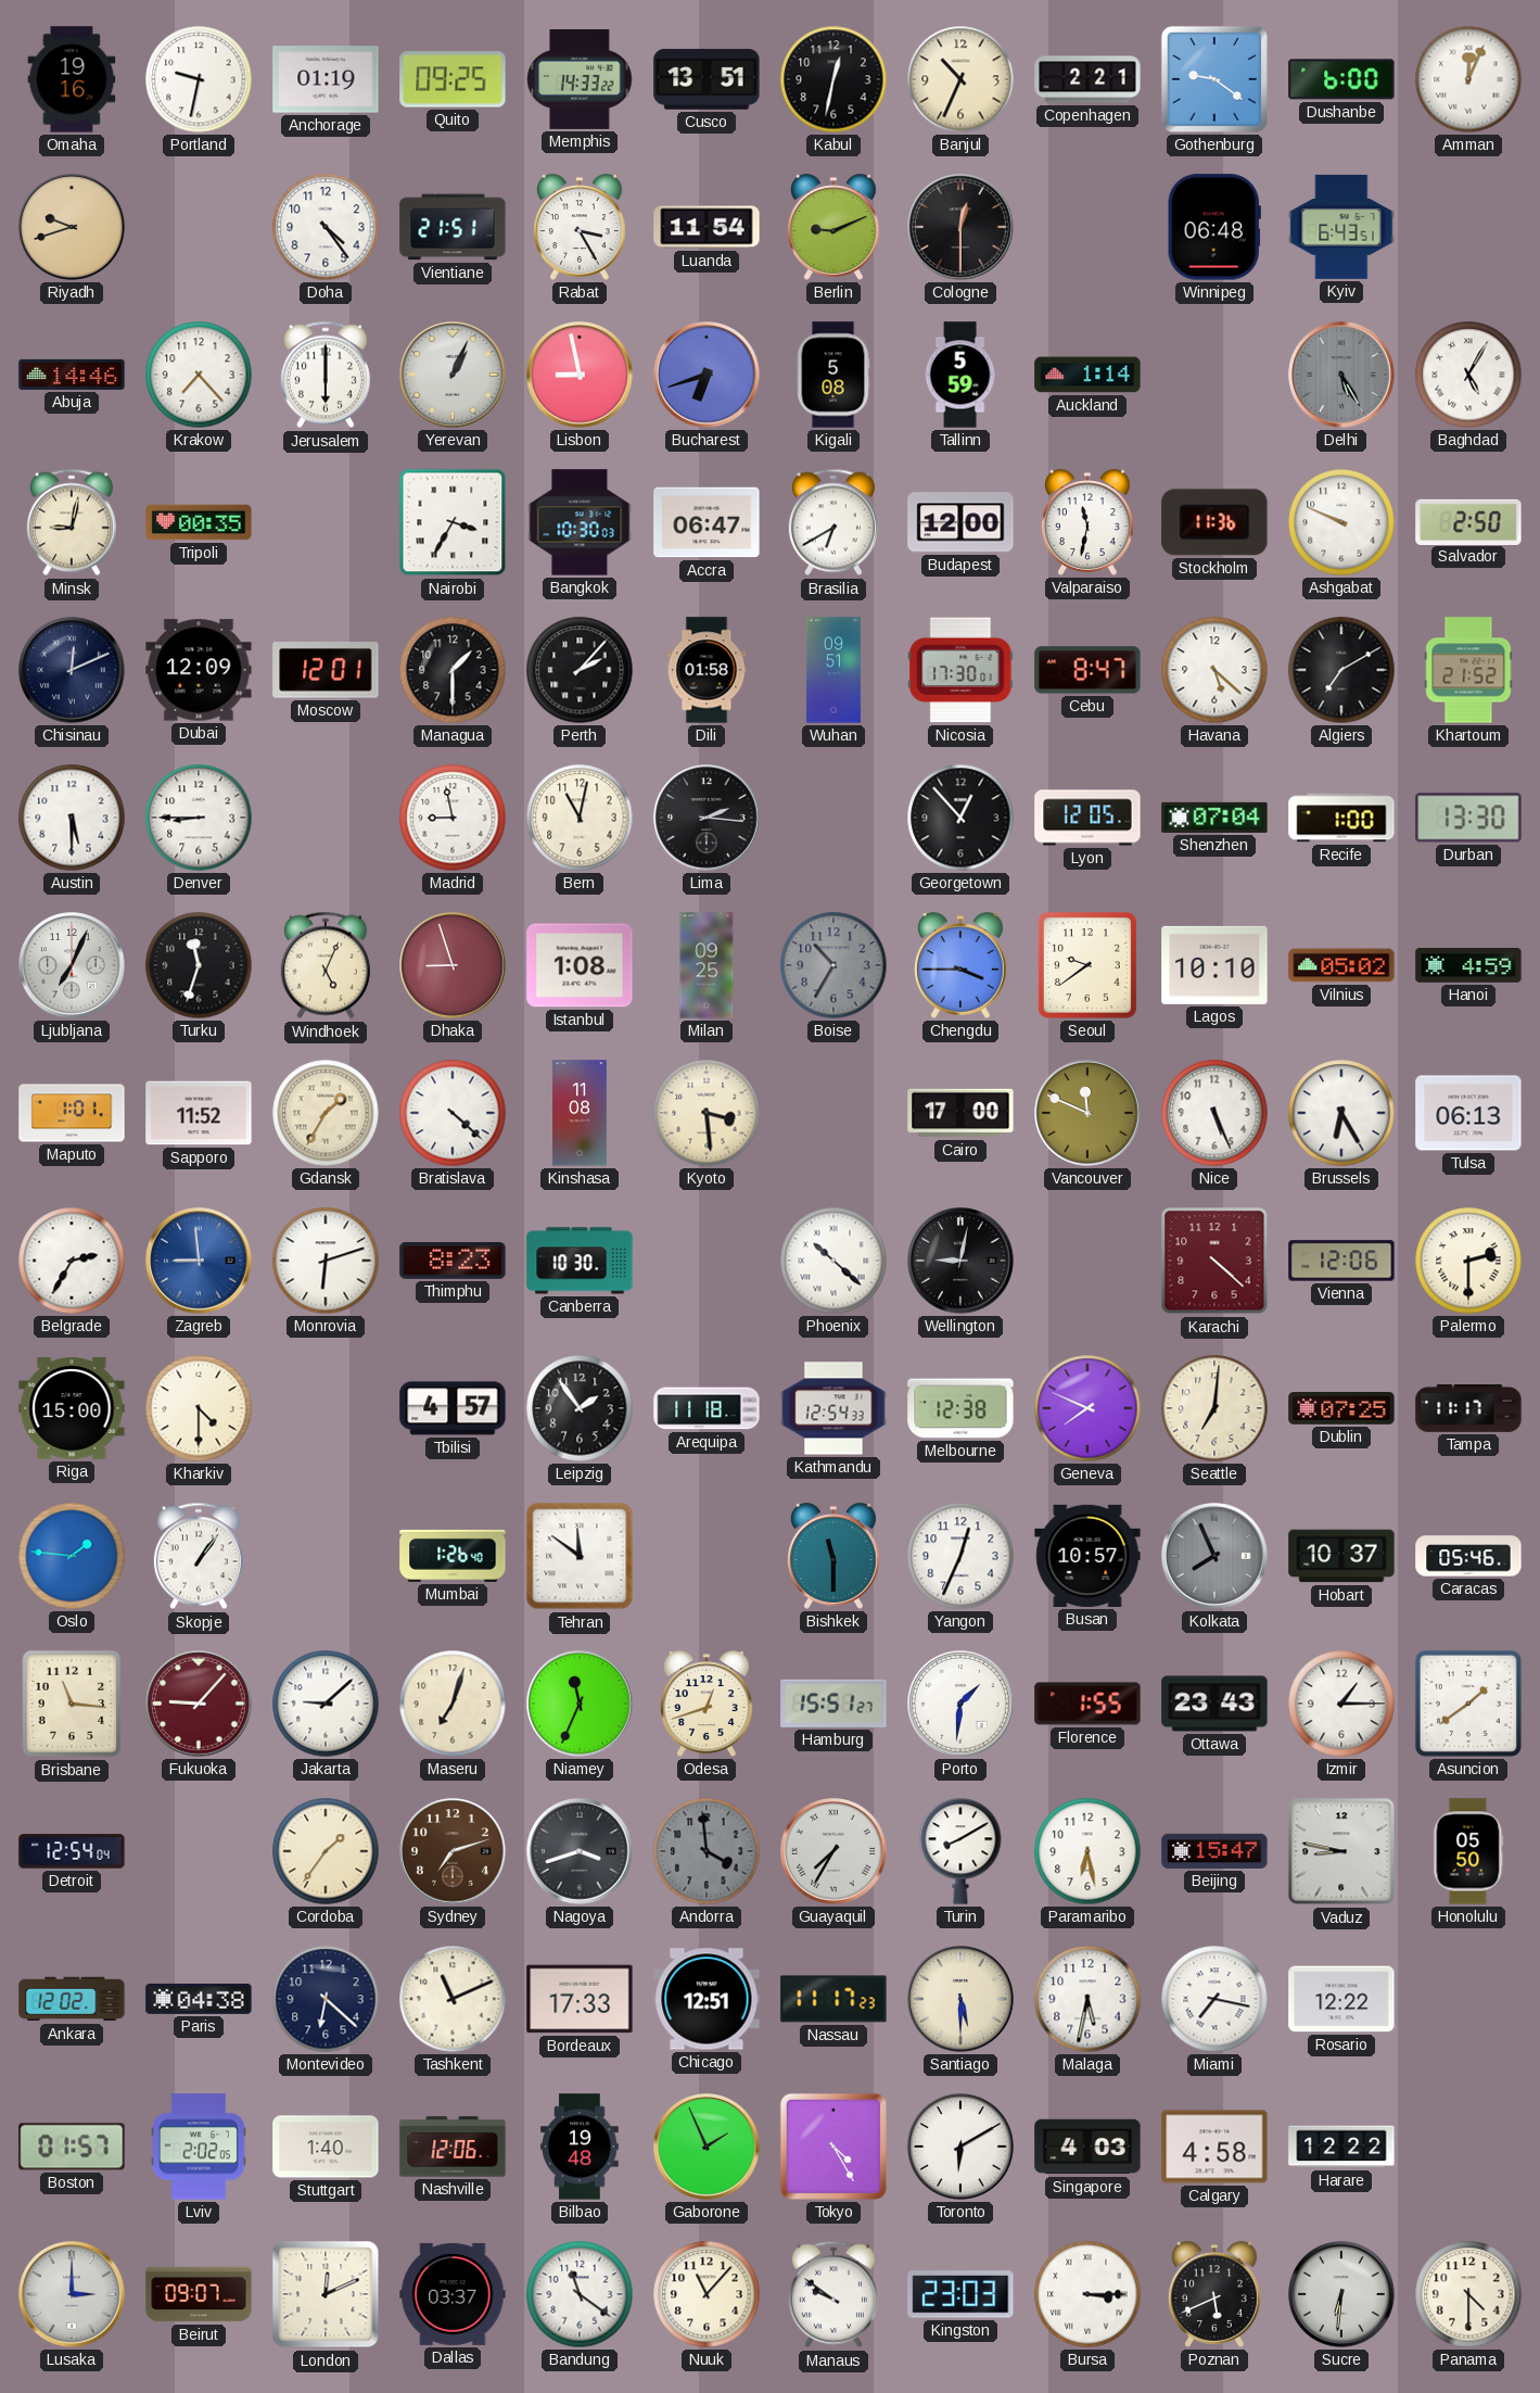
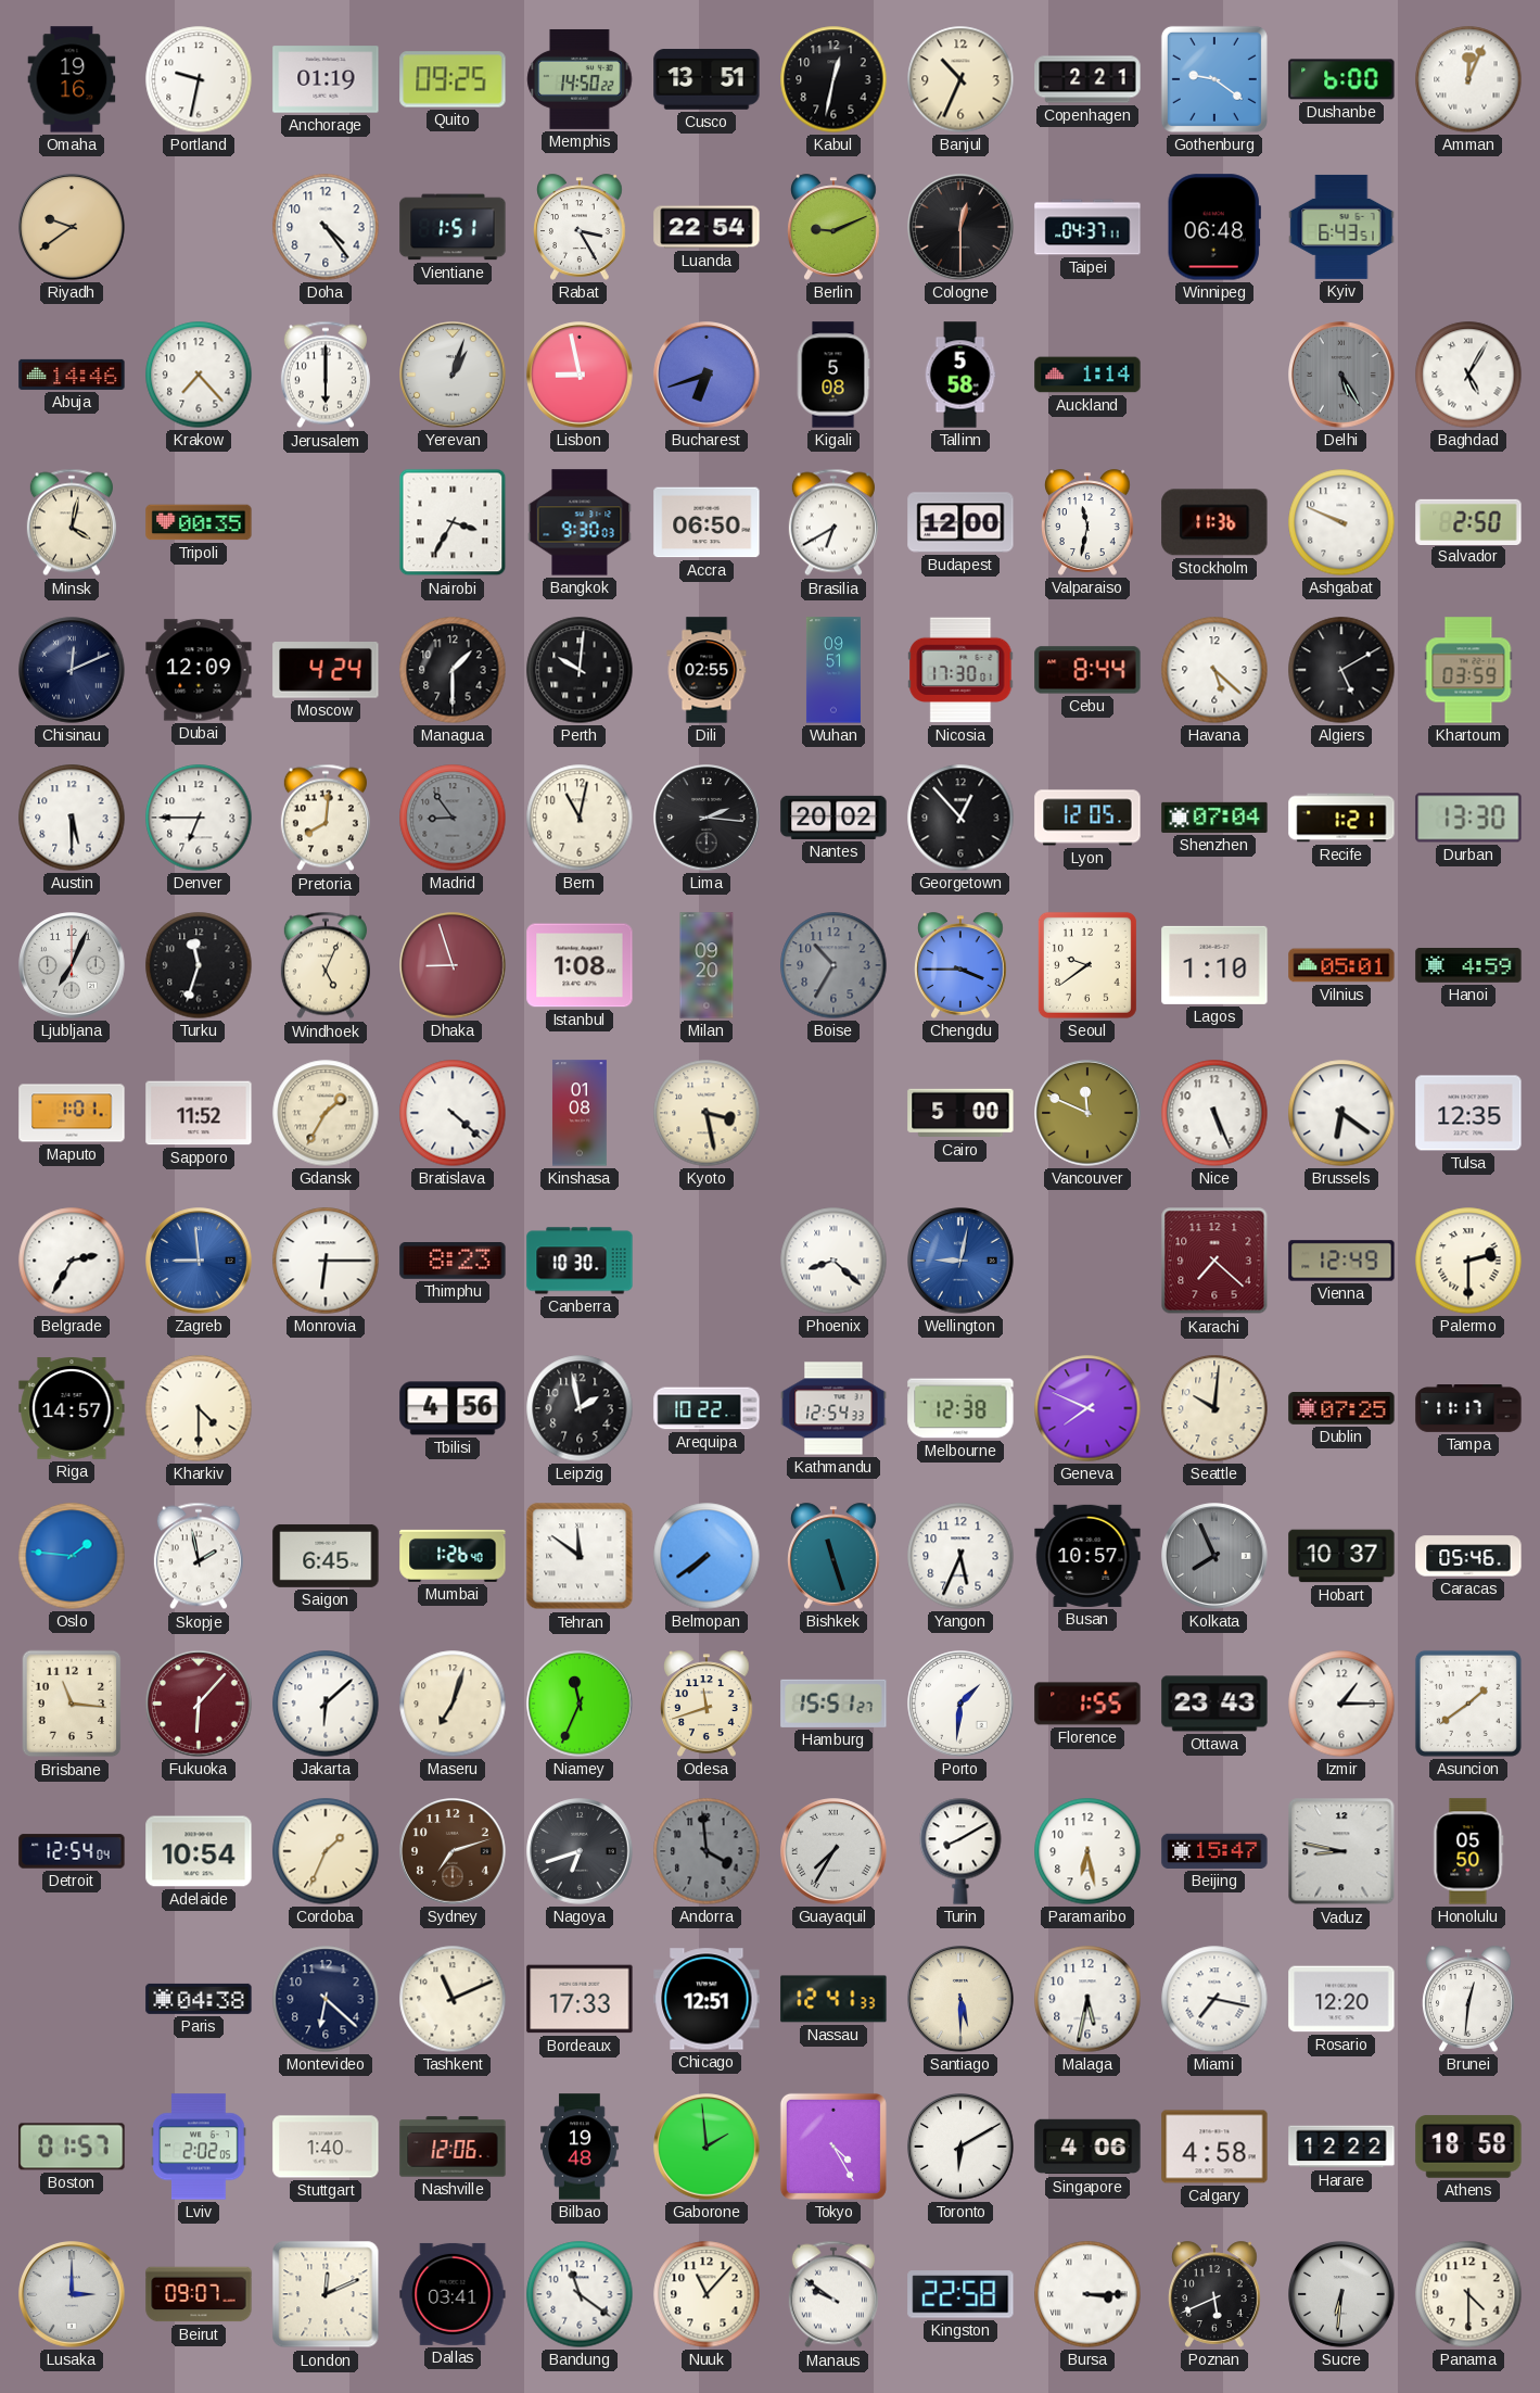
Memphis: 14:33 -> 14:50 (580, 79)
Riyadh: 9:42 -> 9:39 (72, 227)
Vientiane: 21:51 -> 1:51 (453, 227)
Luanda: 11:54 -> 22:54 (707, 227)
Taipei: none -> 04:37 (1087, 227)
Yerevan: 1:04 -> 1:03 (453, 375)
Tallinn: 5:59 -> 5:58 (960, 375)
Minsk: 9:02 -> 4:02 (72, 522)
Bangkok: 10:30 -> 9:30 (580, 522)
Accra: 06:47 -> 06:50 (707, 522)
Moscow: 12:01 -> 4:24 (326, 671)
Perth: 2:07 -> 10:01 (580, 670)
Dili: 01:58 -> 02:55 (707, 670)
Cebu: 8:47 -> 8:44 (1087, 670)
Algiers: 7:10 -> 5:10 (1341, 670)
Khartoum: 21:52 -> 03:59 (1468, 670)
Denver: 8:45 -> 6:45 (199, 818)
Pretoria: none -> 8:01 (326, 818)
Madrid: 8:58 -> 8:54 (453, 818)
Madrid dial: white -> grey (453, 818)
Nantes: none -> 20:02 (833, 818)
Recife: 1:00 -> 1:21 (1341, 818)
Milan: 09:25 -> 09:20 (707, 965)
Lagos: 10:10 -> 1:10 (1214, 965)
Vilnius: 05:02 -> 05:01 (1341, 965)
Kinshasa: 11:08 -> 01:08 (580, 1113)
Kyoto: 3:29 -> 3:28 (707, 1113)
Cairo: 17:00 -> 5:00 (960, 1113)
Brussels: 6:25 -> 6:21 (1341, 1113)
Tulsa: 06:13 -> 12:35 (1468, 1113)
Monrovia: 6:12 -> 6:15 (326, 1261)
Phoenix: 10:22 -> 8:22 (833, 1261)
Wellington dial: black -> blue (960, 1261)
Karachi: 4:22 -> 7:22 (1214, 1261)
Vienna: 12:06 -> 12:49 (1341, 1261)
Riga: 15:00 -> 14:57 (72, 1408)
Tbilisi: 4:57 -> 4:56 (453, 1408)
Leipzig: 1:54 -> 1:58 (580, 1408)
Arequipa: 11:18 -> 10:22 (707, 1408)
Seattle: 7:01 -> 10:01 (1214, 1408)
Skopje: 1:06 -> 1:58 (199, 1556)
Saigon: none -> 6:45 (326, 1556)
Belmopan: none -> 7:39 (707, 1556)
Bishkek: 11:30 -> 11:27 (833, 1556)
Yangon: 12:34 -> 5:34 (960, 1556)
Fukuoka: 9:07 -> 6:07 (199, 1704)
Jakarta: 9:08 -> 6:08 (326, 1704)
Odesa: 12:42 -> 11:42 (707, 1704)
Adelaide: none -> 10:54 (199, 1851)
Cordoba: 1:36 -> 1:34 (326, 1851)
Nagoya: 3:42 -> 6:42 (580, 1851)
Ankara: 12:02 -> none (72, 1999)
Nassau: 11:17 -> 12:41 (833, 1999)
Rosario: 12:22 -> 12:20 (1341, 1999)
Brunei: none -> 12:31 (1468, 1999)
Gaborone: 1:56 -> 1:59 (707, 2147)
Singapore: 4:03 -> 4:06 (1087, 2147)
Athens: none -> 18:58 (1468, 2147)
Dallas: 03:37 -> 03:41 (453, 2294)
Kingston: 23:03 -> 22:58 (960, 2294)
